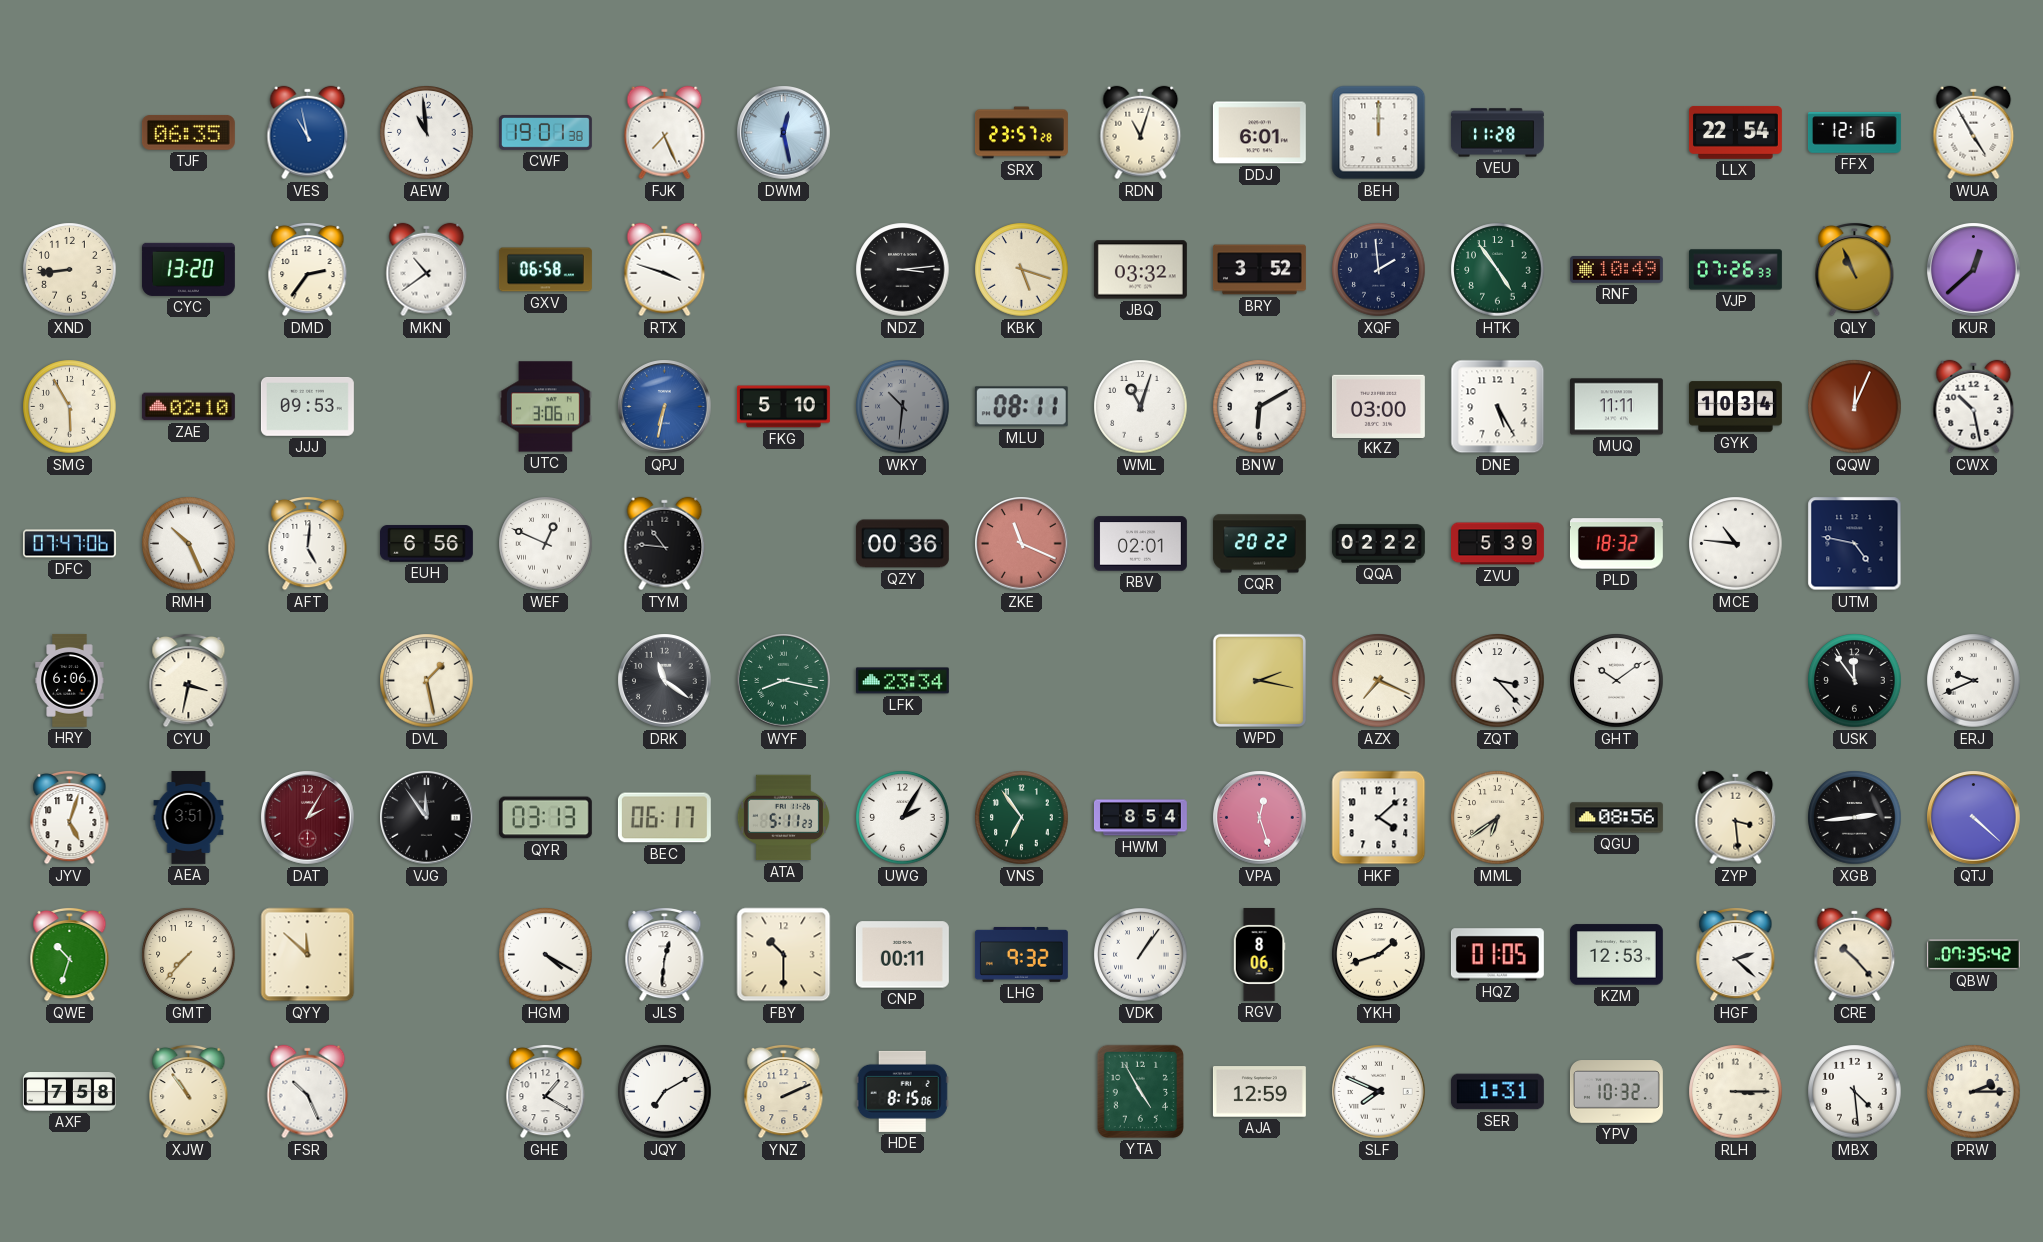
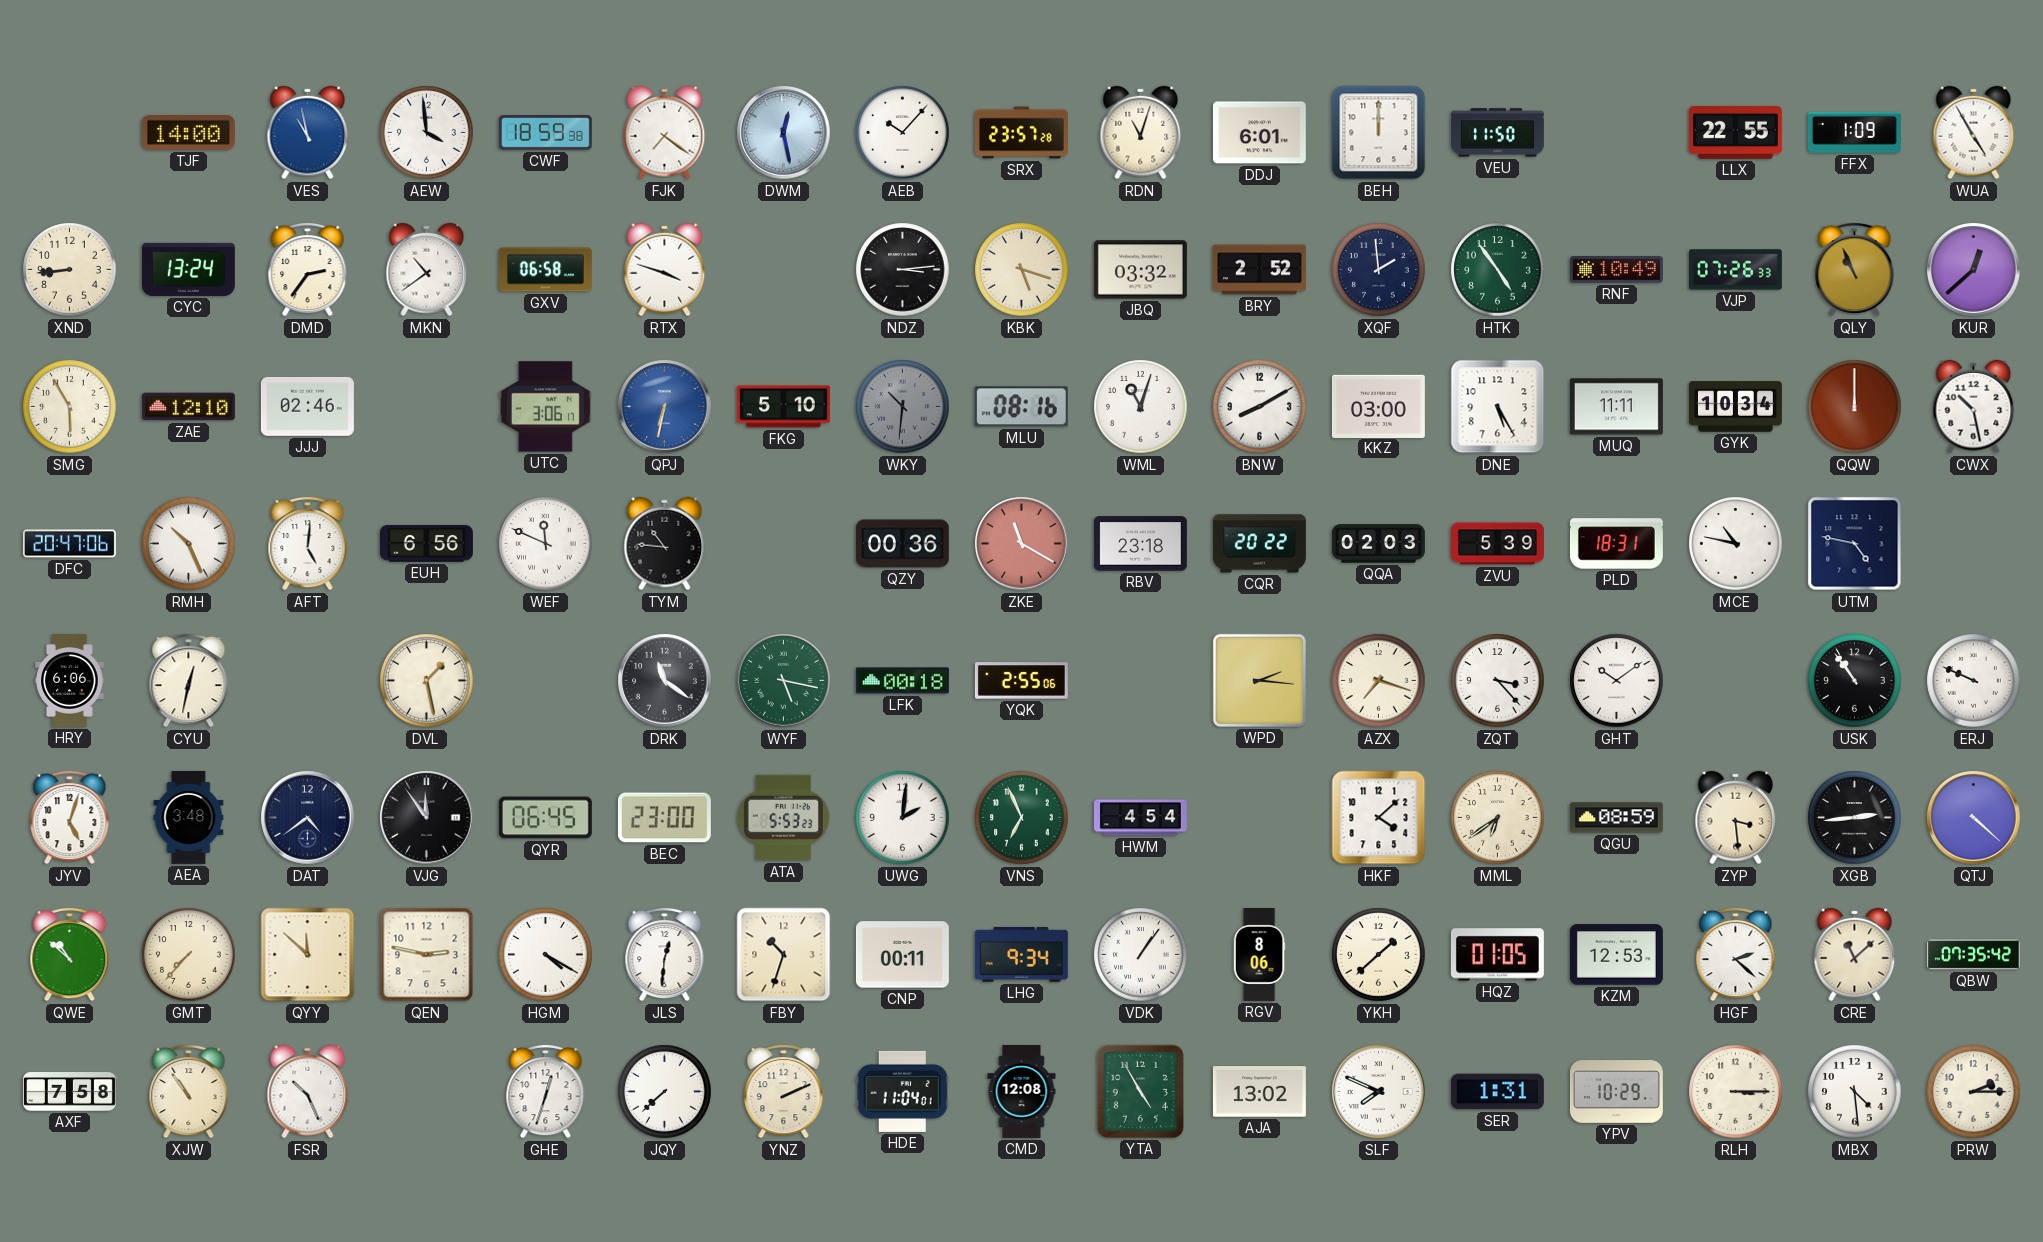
TJF: 06:35 -> 14:00 (188, 132)
AEW: 10:59 -> 3:59 (427, 133)
CWF: 19:01 -> 18:59 (545, 133)
FJK: 7:26 -> 7:21 (665, 133)
AEB: none -> 10:07 (903, 133)
VEU: 11:28 -> 11:50 (1497, 133)
LLX: 22:54 -> 22:55 (1735, 132)
FFX: 12:16 -> 1:09 (1854, 133)
CYC: 13:20 -> 13:24 (188, 269)
BRY: 3:52 -> 2:52 (1259, 270)
ZAE: 02:10 -> 12:10 (188, 407)
JJJ: 09:53 -> 02:46 (307, 406)
MLU: 08:11 -> 08:16 (1021, 407)
BNW: 6:10 -> 8:10 (1260, 407)
QQW: 12:04 -> 12:00 (1855, 407)
DFC: 07:47 -> 20:47 (69, 544)
WEF: 12:49 -> 11:49 (546, 544)
ZKE: 11:19 -> 11:20 (1022, 544)
RBV: 02:01 -> 23:18 (1140, 544)
QQA: 02:22 -> 02:03 (1378, 544)
PLD: 18:32 -> 18:31 (1616, 544)
MCE: 10:46 -> 10:47 (1736, 544)
CYU: 3:32 -> 12:32 (189, 680)
WYF: 8:17 -> 5:17 (784, 681)
LFK: 23:34 -> 00:18 (902, 681)
YQK: none -> 2:55 (1021, 681)
WPD: 2:17 -> 2:16 (1259, 680)
AZX: 7:19 -> 7:18 (1379, 681)
USK: 11:54 -> 10:54 (1855, 681)
ERJ: 9:41 -> 9:49 (1974, 681)
AEA: 3:51 -> 3:48 (189, 817)
DAT: 2:05 -> 4:39 (308, 818)
DAT dial: burgundy -> navy (308, 818)
QYR: 03:13 -> 06:45 (545, 818)
BEC: 06:17 -> 23:00 (664, 818)
ATA: 5:11 -> 5:53 (783, 818)
UWG: 2:05 -> 2:01 (903, 818)
VNS: 6:54 -> 6:56 (1022, 818)
HWM: 8:54 -> 4:54 (1140, 818)
VPA: 12:27 -> none (1260, 818)
QGU: 08:56 -> 08:59 (1616, 818)
QWE: 10:33 -> 10:52 (70, 954)
QEN: none -> 2:47 (427, 955)
FBY: 10:30 -> 10:33 (784, 955)
LHG: 9:32 -> 9:34 (1021, 954)
YKH: 1:42 -> 1:38 (1379, 955)
CRE: 10:23 -> 11:08 (1855, 955)
GHE: 1:20 -> 12:33 (546, 1091)
JQY: 7:10 -> 7:38 (665, 1092)
HDE: 8:15 -> 11:04 (902, 1091)
CMD: none -> 12:08 (1022, 1091)
AJA: 12:59 -> 13:02 (1259, 1092)
YPV: 10:32 -> 10:29 (1616, 1092)
